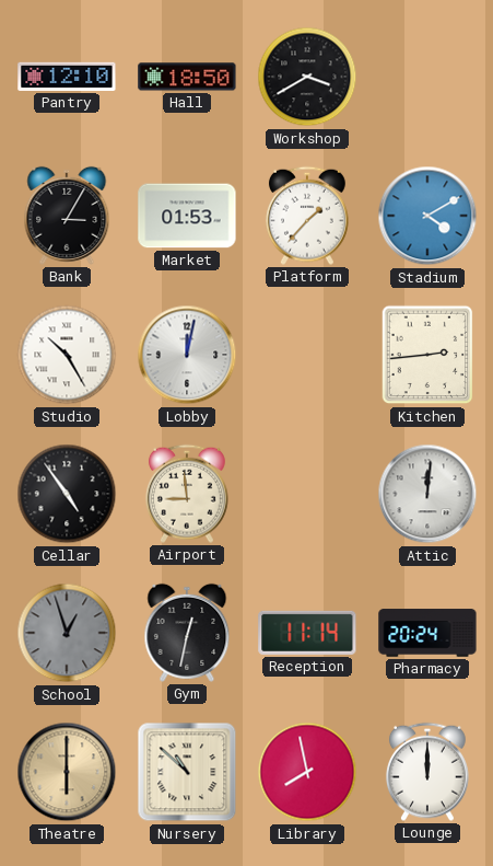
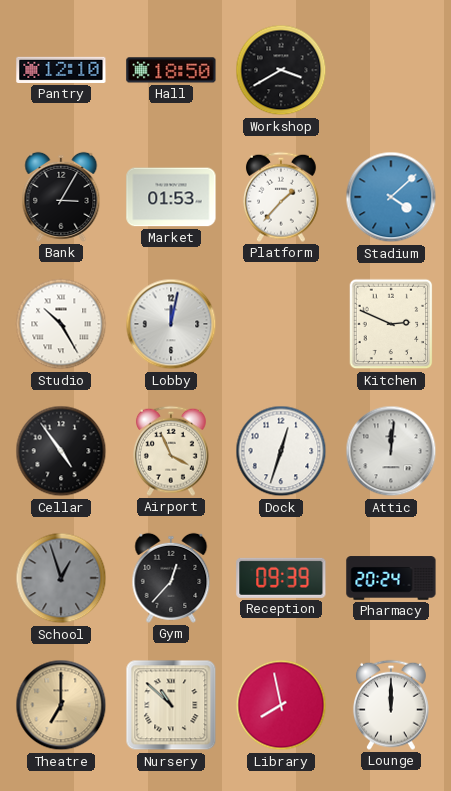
Stadium: 4:10 -> 4:08 (391, 197)
Kitchen: 2:44 -> 2:49 (391, 324)
Airport: 8:59 -> 3:56 (171, 451)
Dock: none -> 12:33 (281, 451)
Gym: 12:32 -> 12:37 (171, 578)
Reception: 11:14 -> 09:39 (281, 578)
Theatre: 6:00 -> 7:00 (61, 705)
